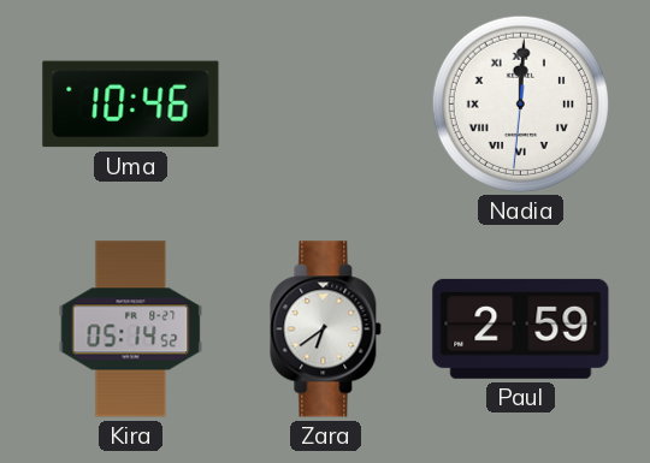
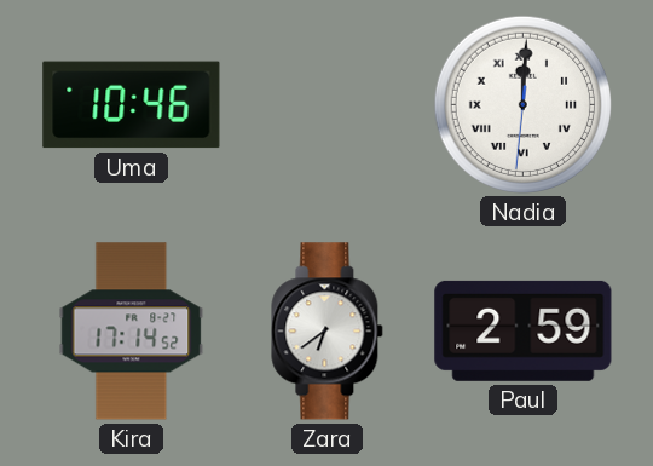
Kira: 05:14 -> 17:14 (132, 332)
